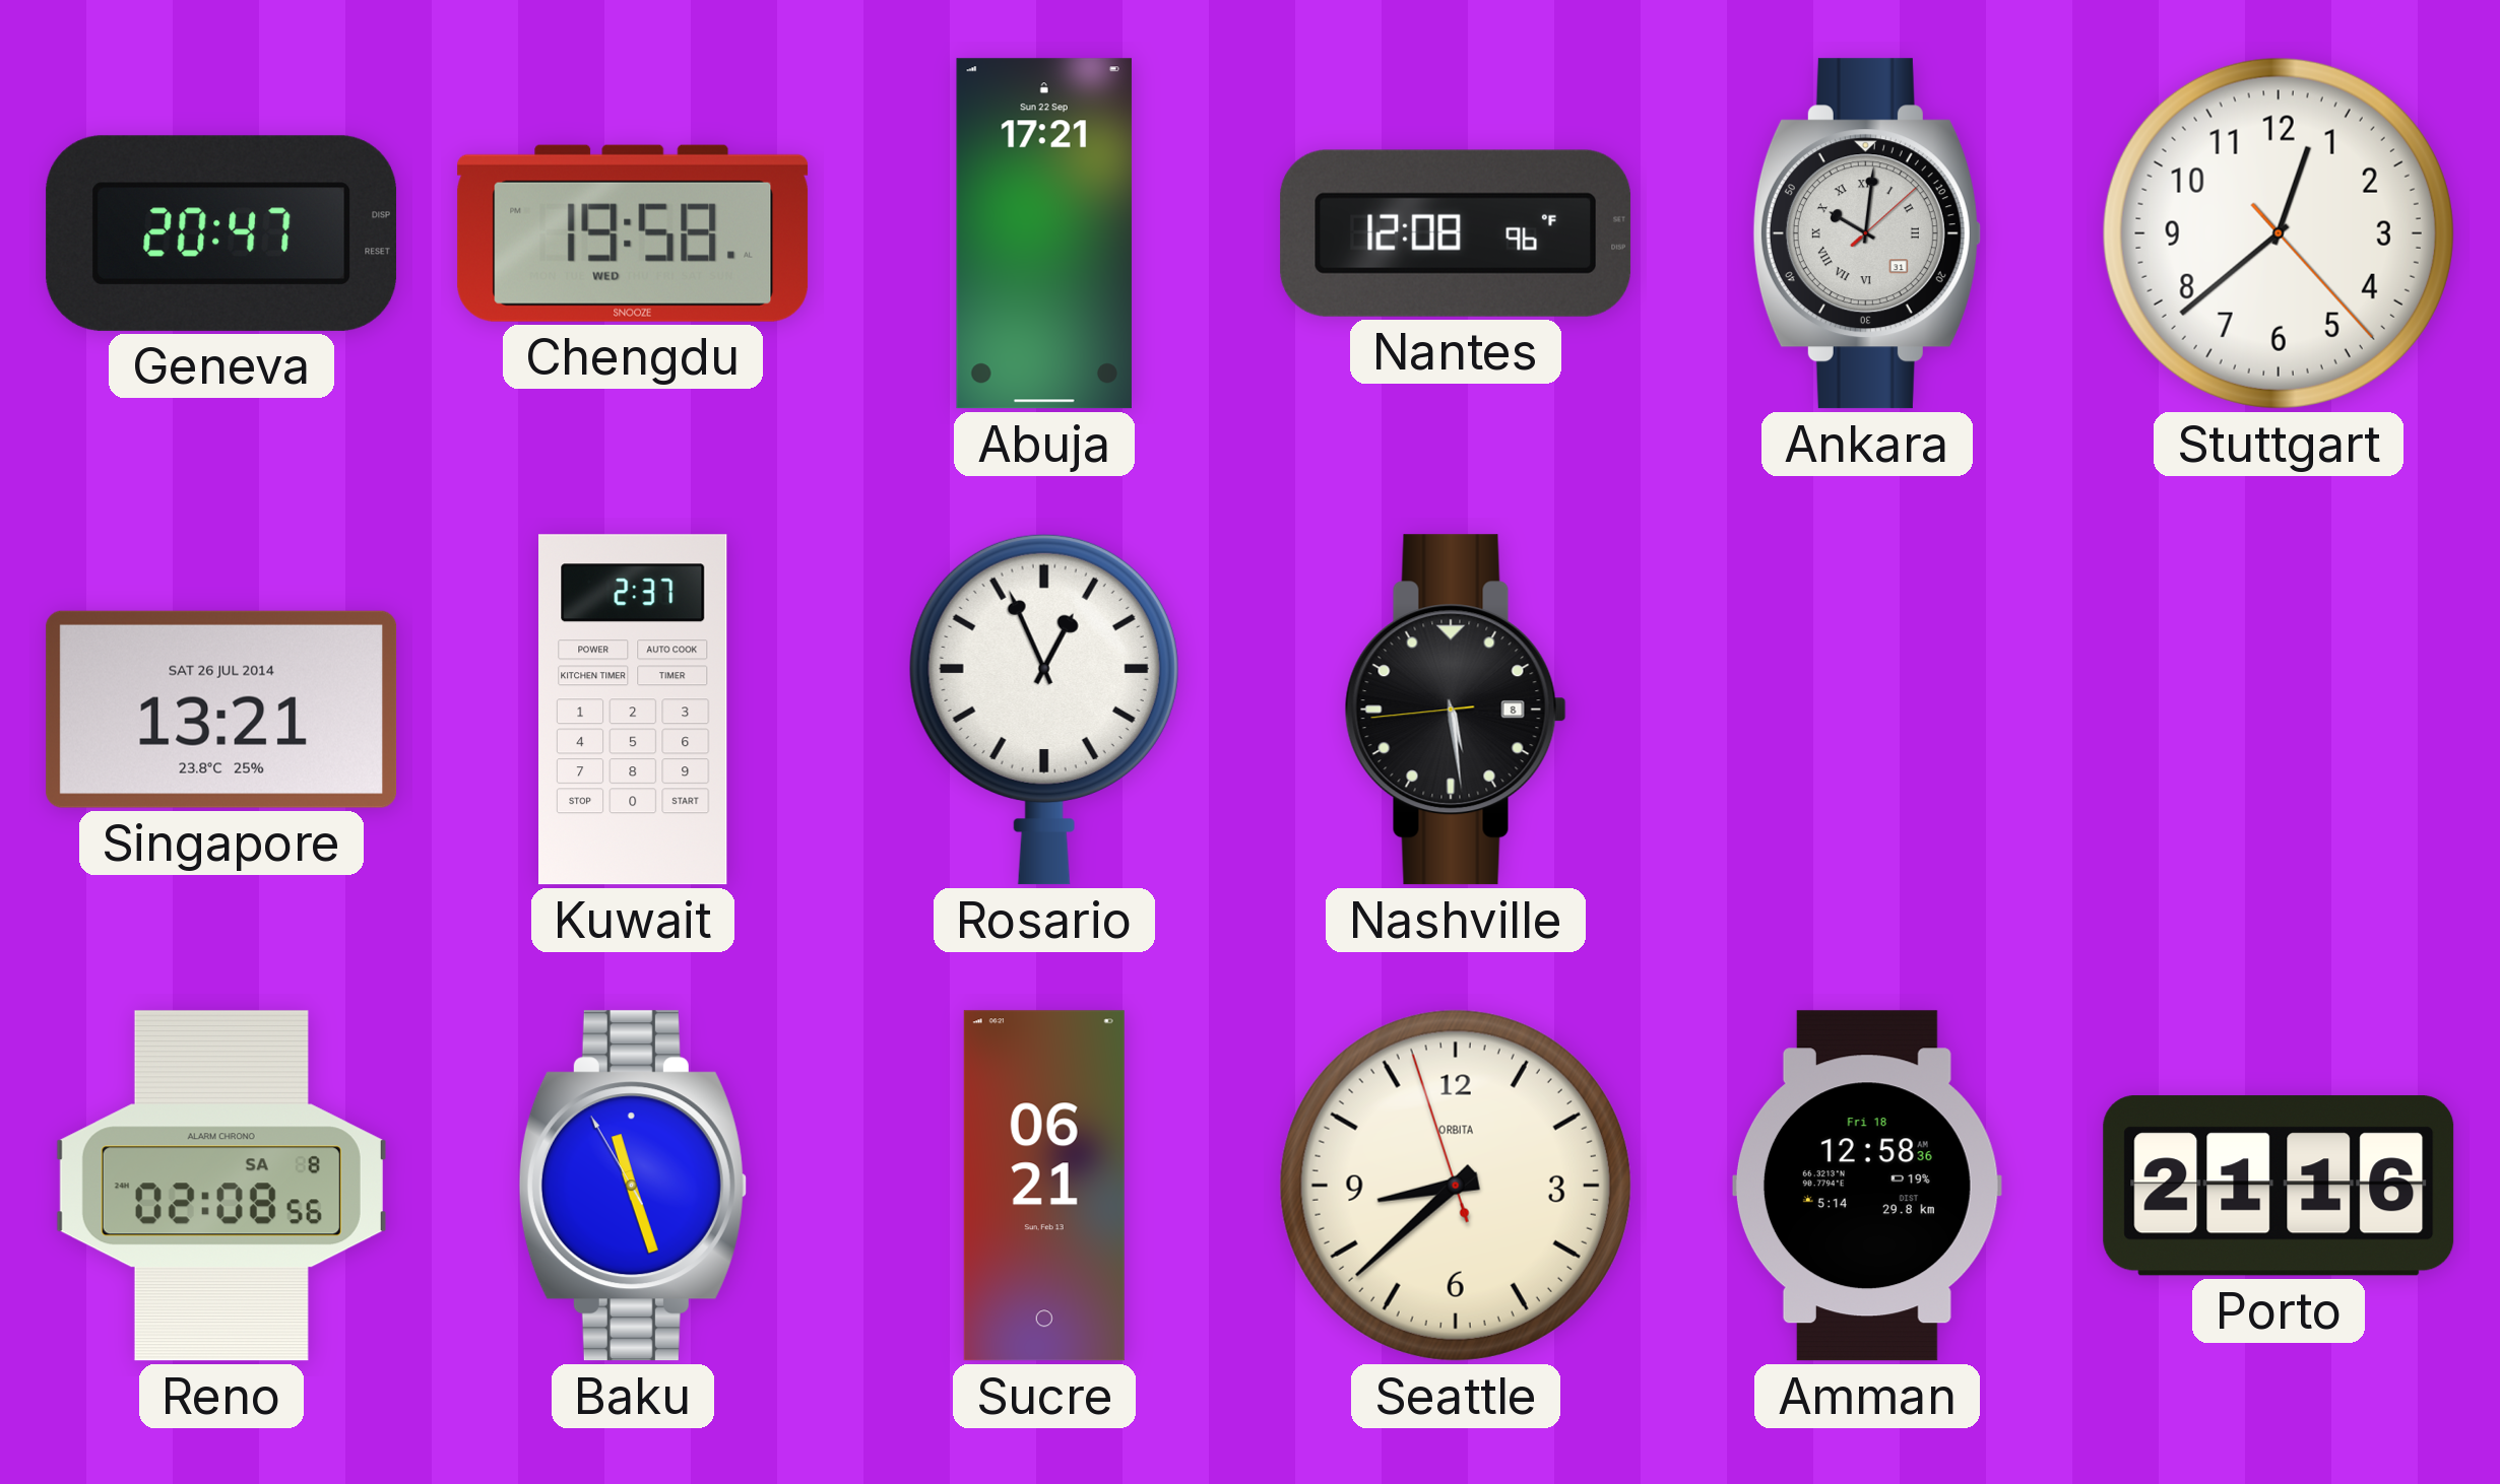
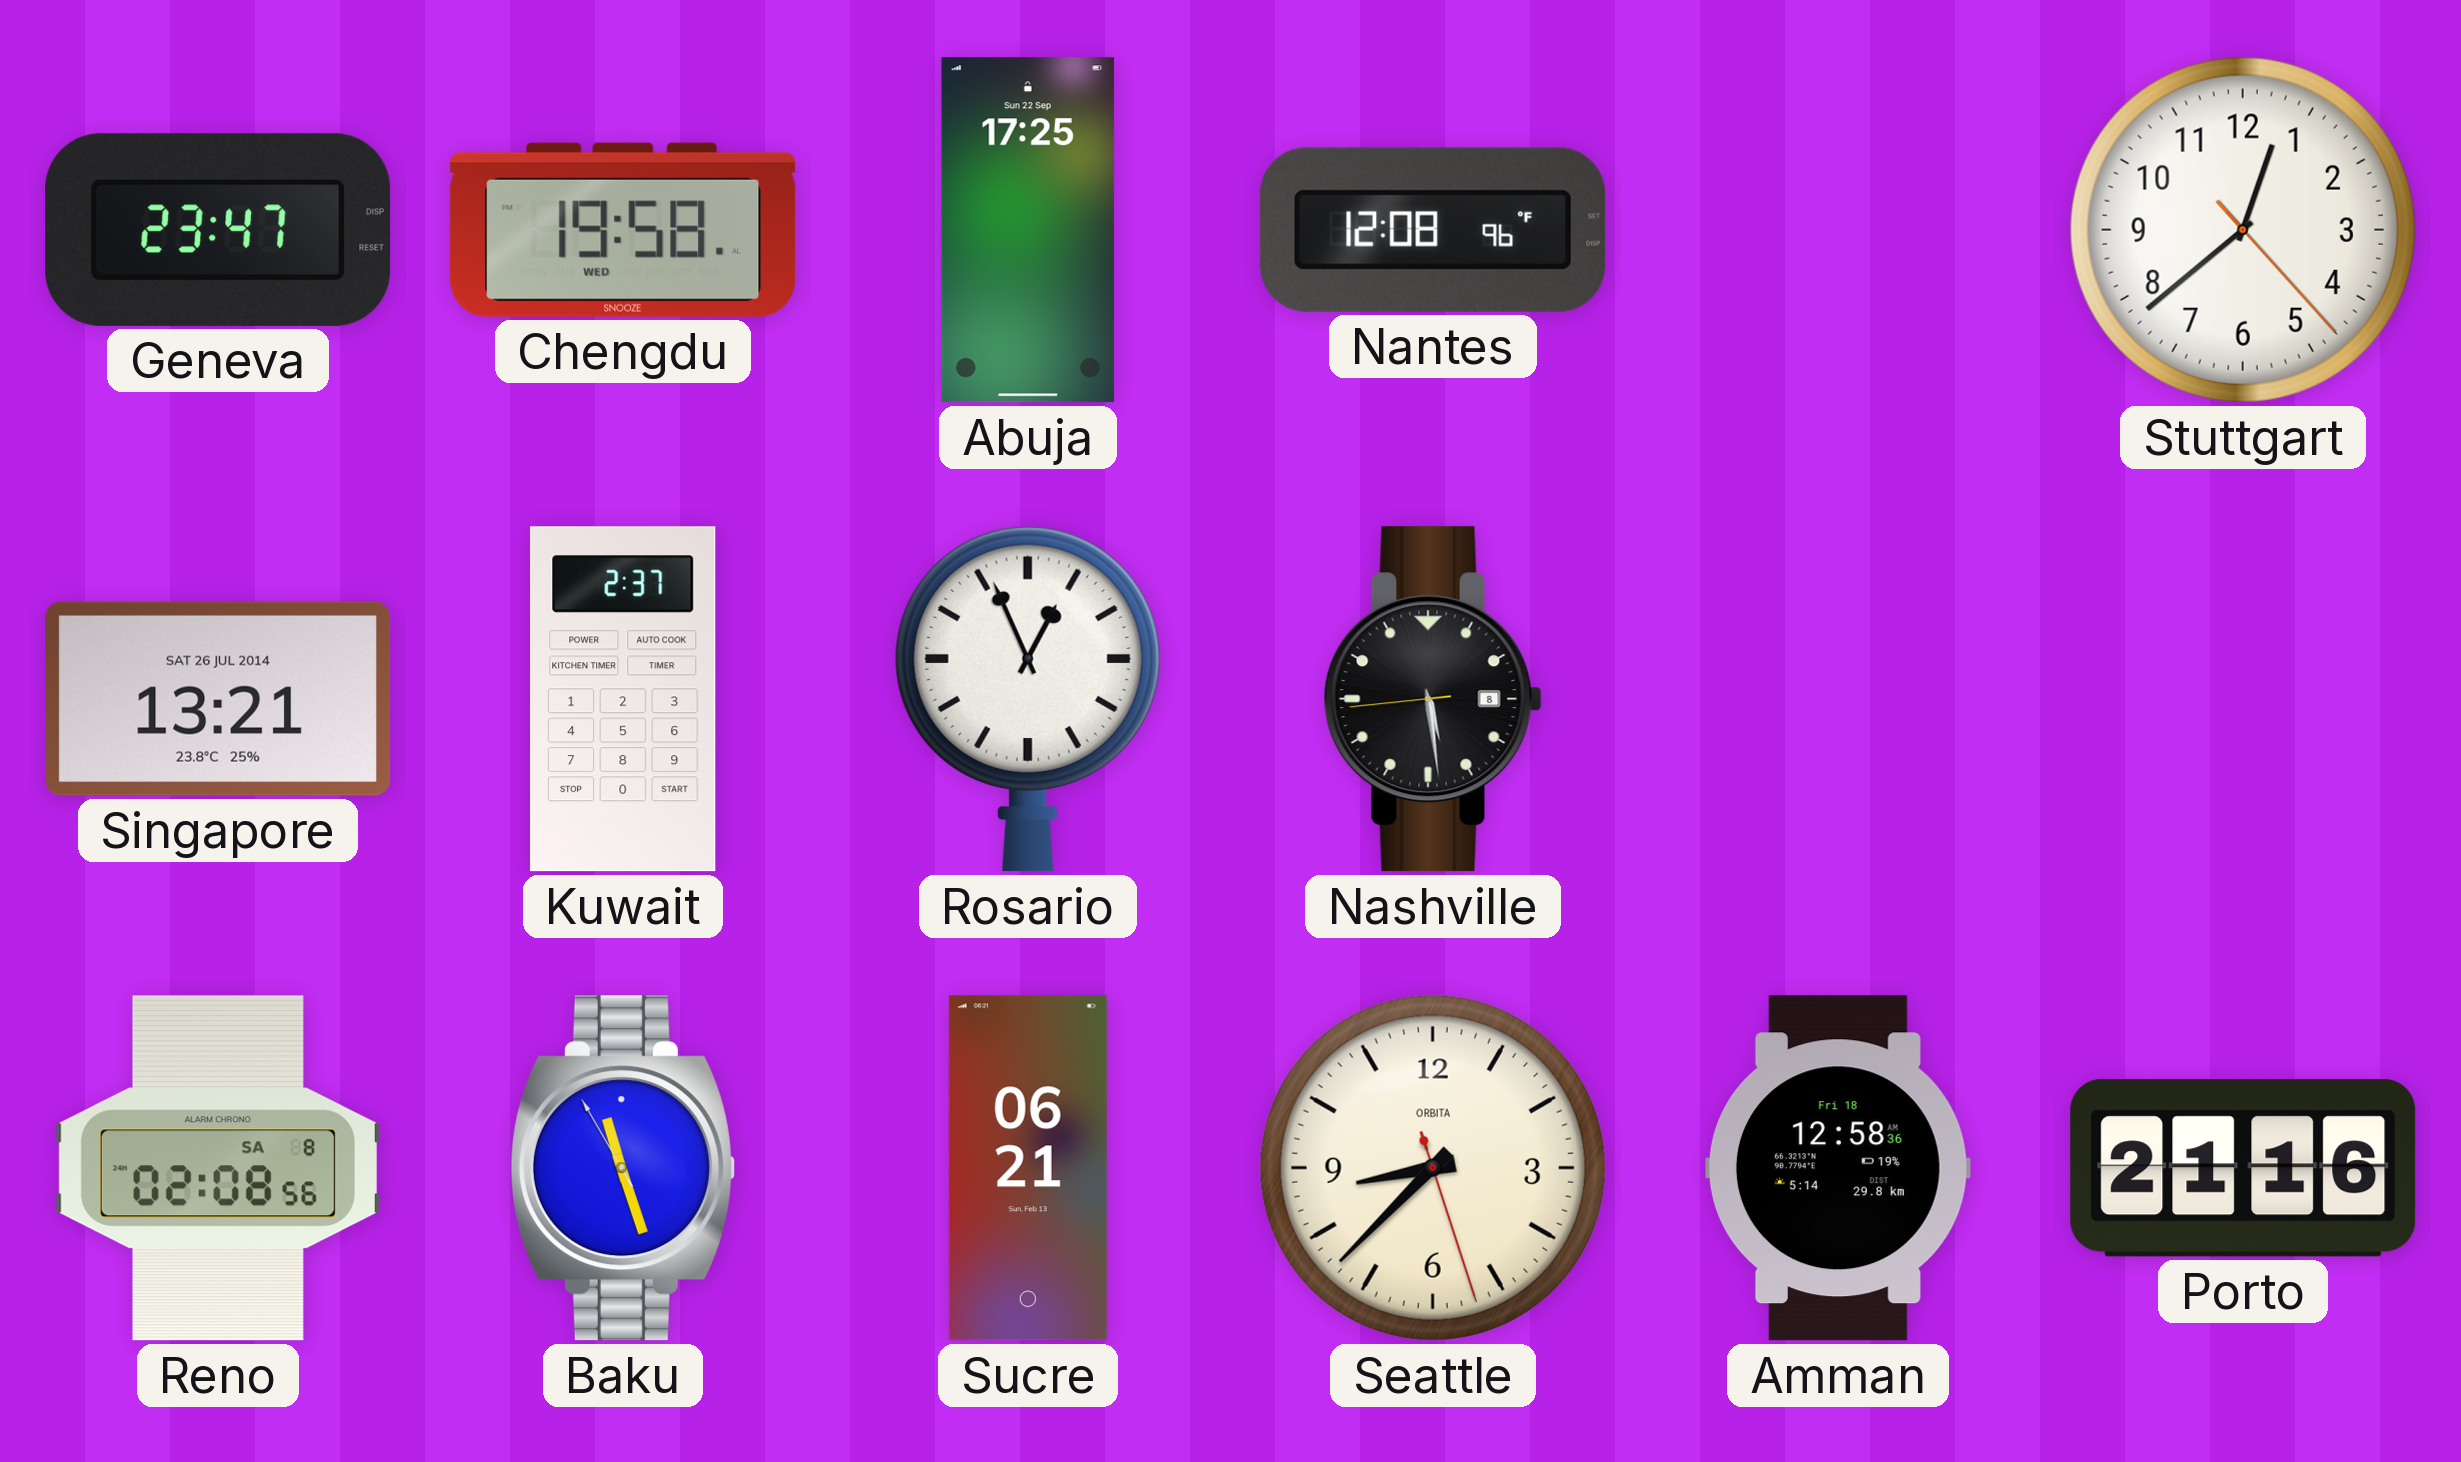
Geneva: 20:47 -> 23:47 (218, 230)
Abuja: 17:21 -> 17:25 (1028, 230)
Ankara: 10:01 -> none (1866, 233)
Seattle: 8:37:57 -> 8:37:27 (1433, 1168)
